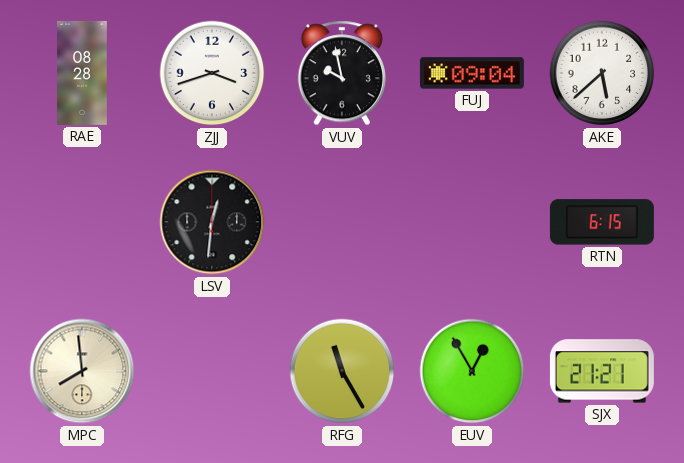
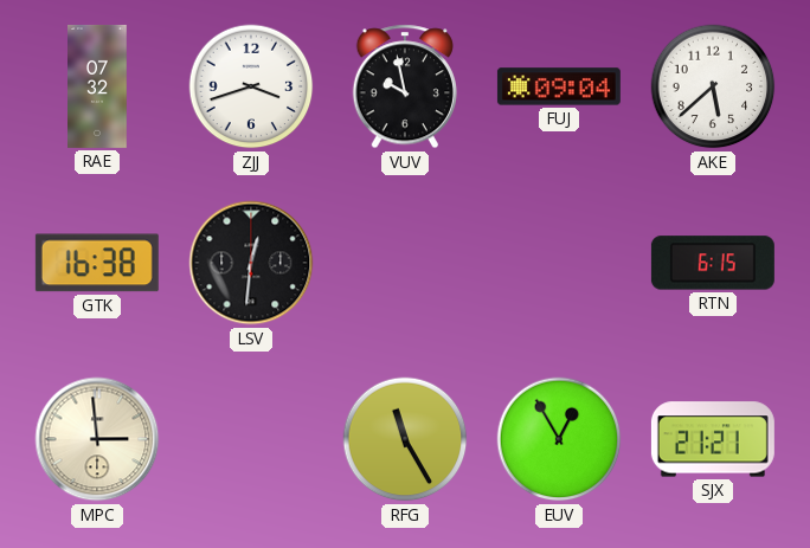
RAE: 08:28 -> 07:32 (97, 86)
GTK: none -> 16:38 (97, 263)
MPC: 7:59 -> 2:59 (97, 439)
